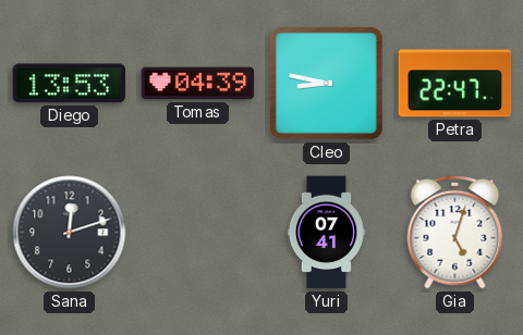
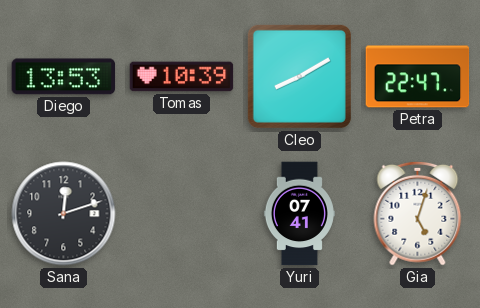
Tomas: 04:39 -> 10:39 (182, 77)
Cleo: 8:47 -> 8:10 (299, 76)
